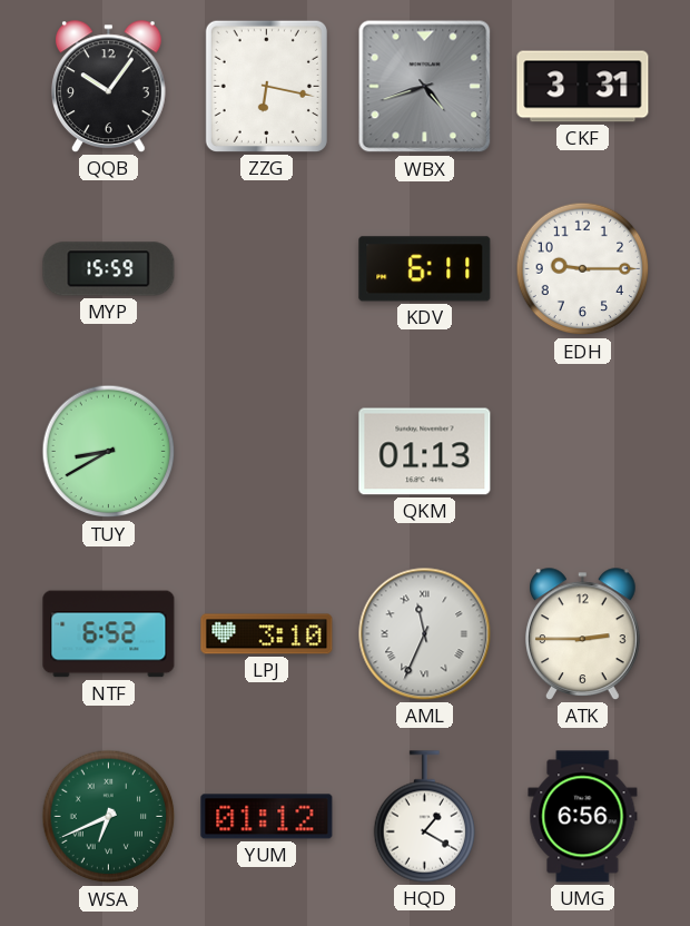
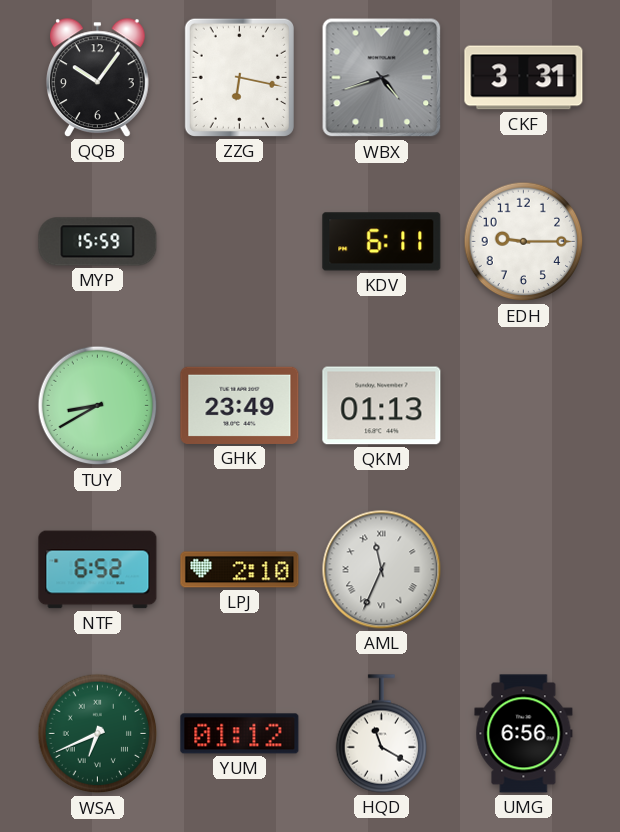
GHK: none -> 23:49 (240, 405)
LPJ: 3:10 -> 2:10 (240, 570)
ATK: 2:45 -> none (583, 634)
HQD: 1:20 -> 11:20 (382, 734)
